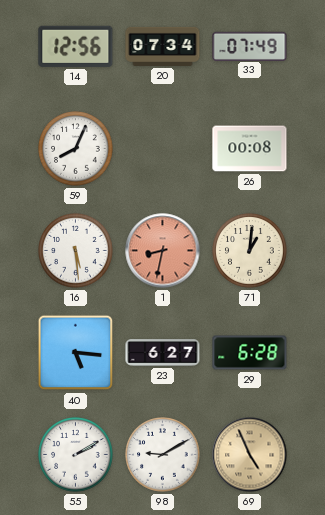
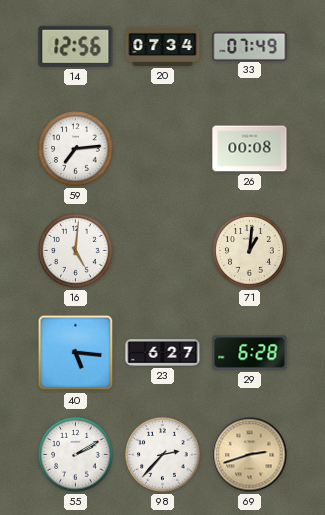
59: 8:04 -> 7:14 (76, 149)
16: 5:29 -> 5:01 (76, 251)
1: 8:32 -> none (163, 251)
98: 9:10 -> 2:37 (163, 455)
69: 4:56 -> 2:42 (250, 455)
